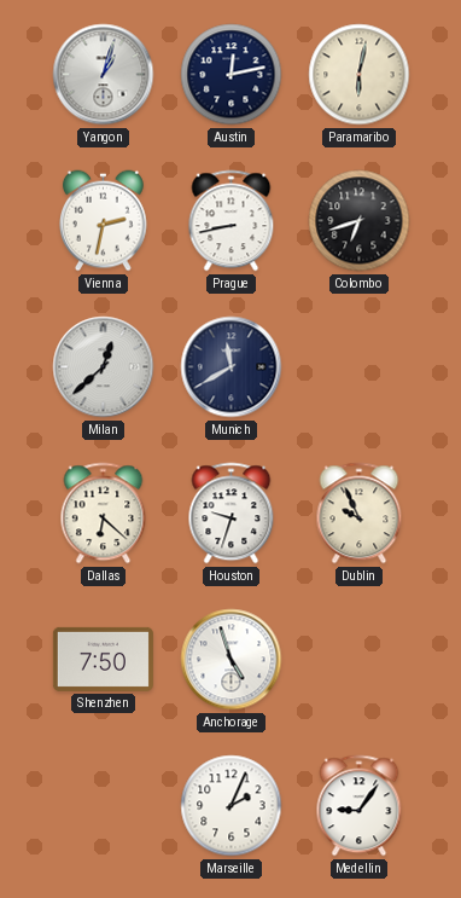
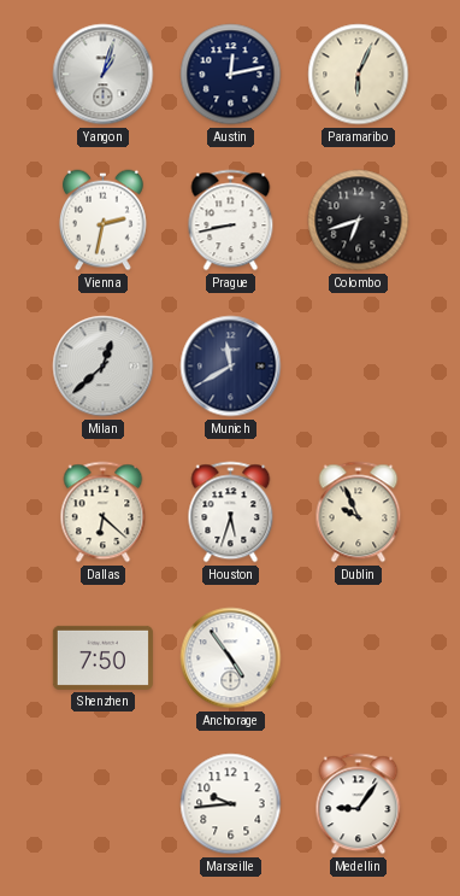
Paramaribo: 6:02 -> 6:04 (359, 75)
Houston: 9:33 -> 5:33 (231, 513)
Anchorage: 4:57 -> 4:54 (231, 658)
Marseille: 2:04 -> 9:44 (231, 804)
